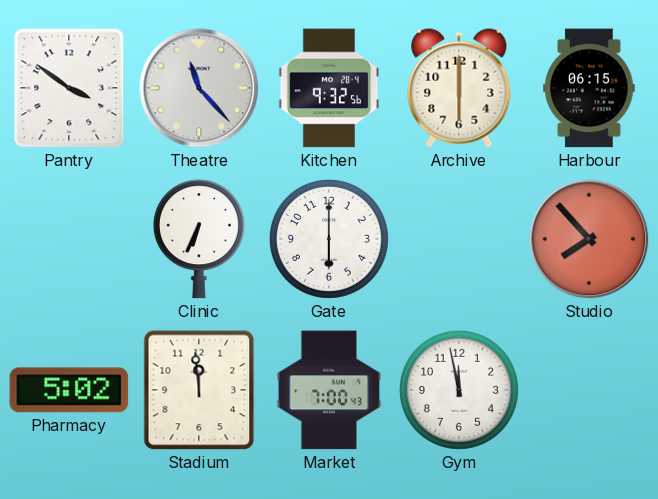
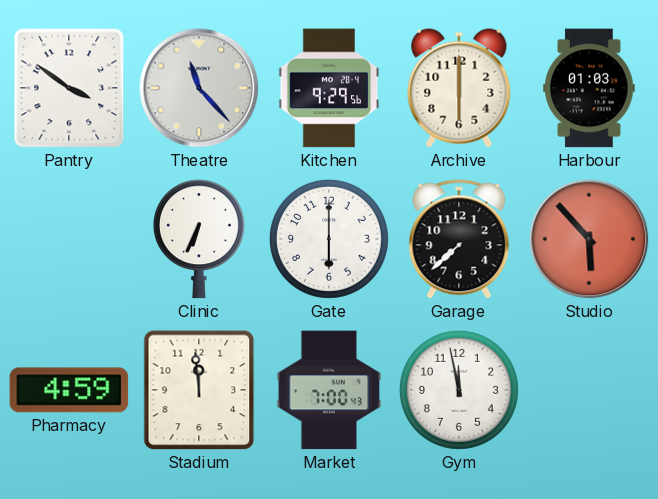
Kitchen: 9:32 -> 9:29 (329, 88)
Harbour: 06:15 -> 01:03 (589, 88)
Garage: none -> 7:38 (459, 239)
Studio: 7:53 -> 5:53 (589, 239)
Pharmacy: 5:02 -> 4:59 (69, 390)
